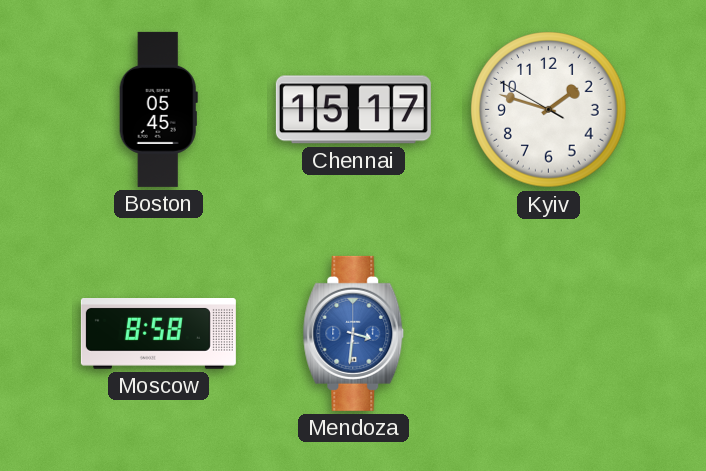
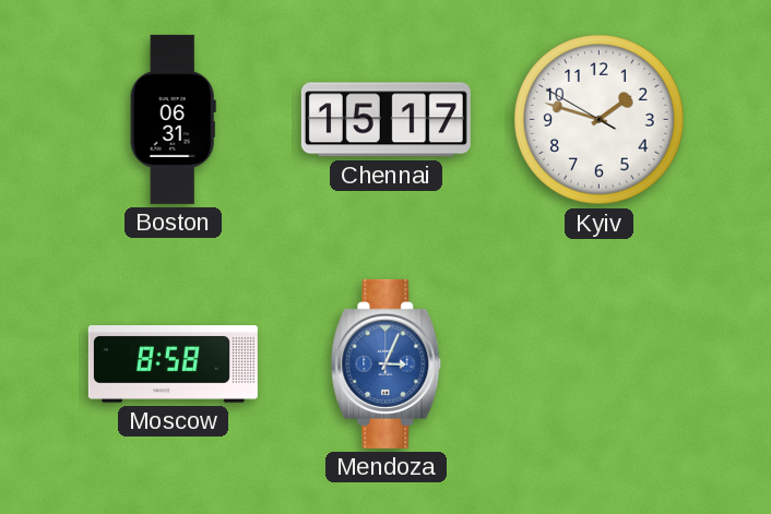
Boston: 05:45 -> 06:31 (173, 119)
Mendoza: 3:31 -> 3:04 (387, 363)
